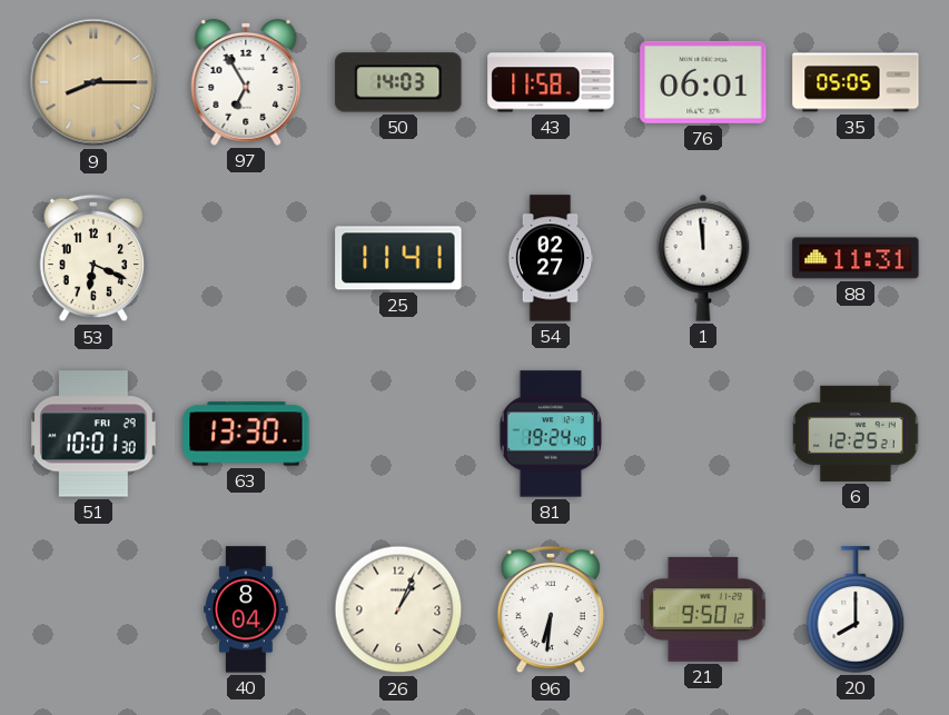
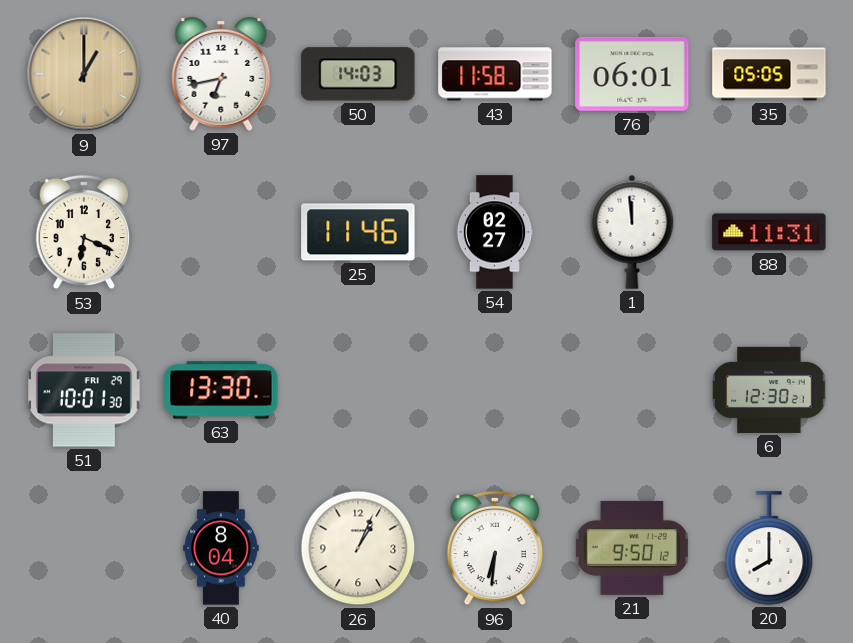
9: 8:15 -> 1:00 (84, 74)
97: 6:55 -> 6:43 (221, 75)
25: 11:41 -> 11:46 (358, 232)
81: 19:24 -> none (551, 434)
6: 12:25 -> 12:30 (769, 390)
